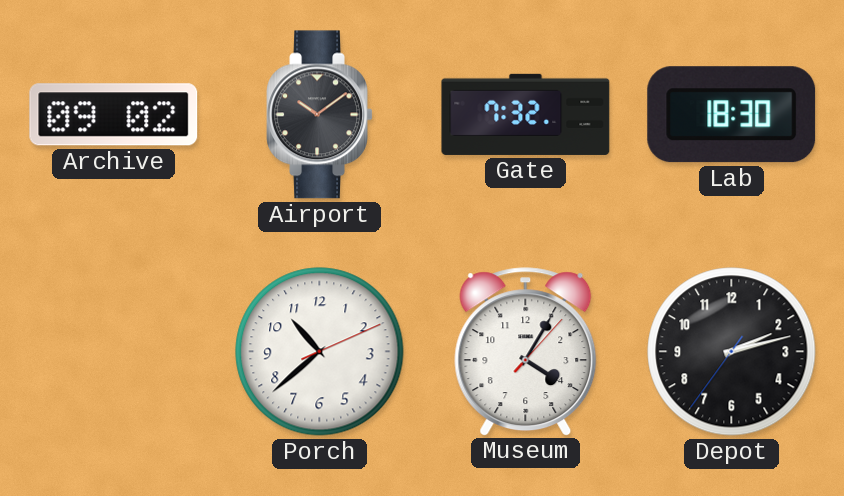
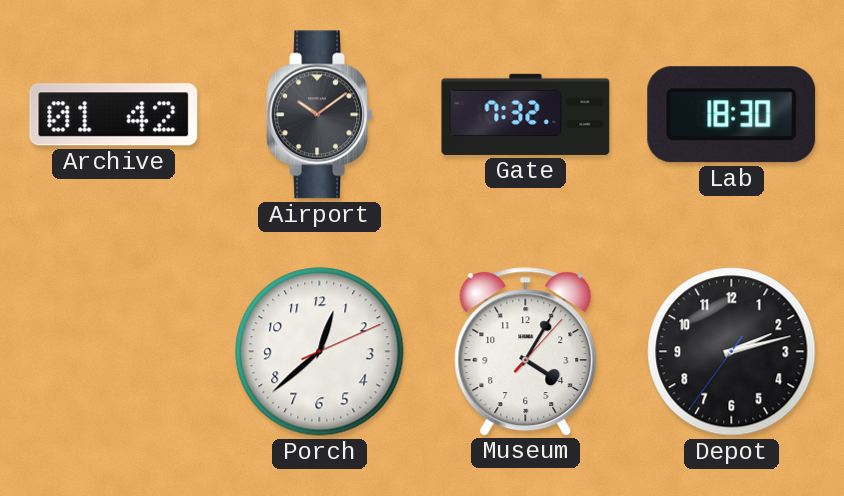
Archive: 09:02 -> 01:42 (114, 115)
Porch: 10:38 -> 12:38 (320, 352)
